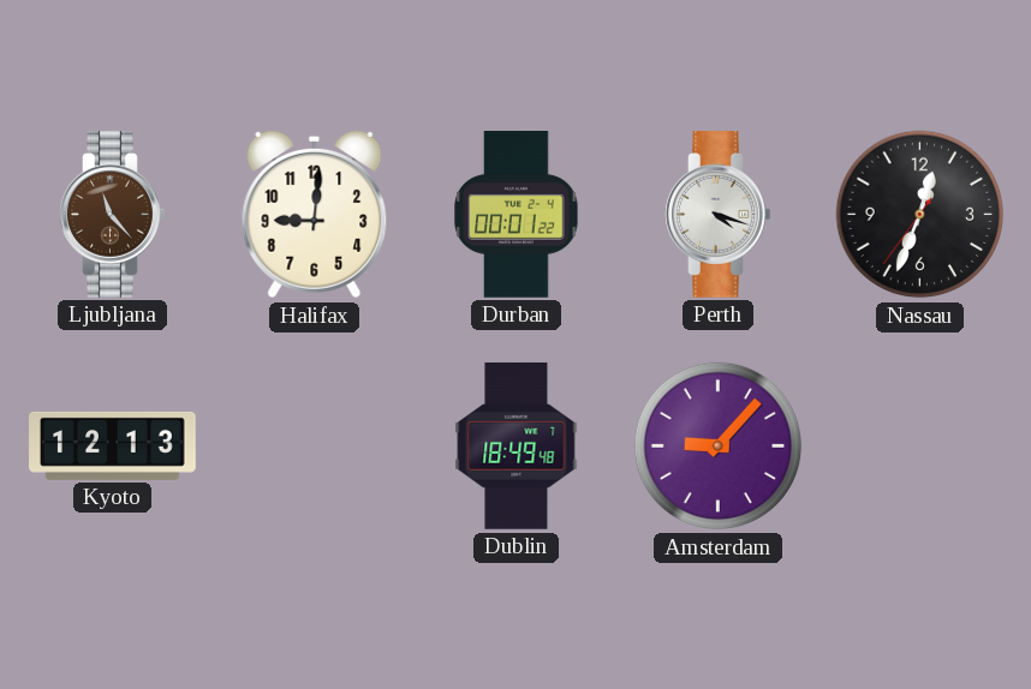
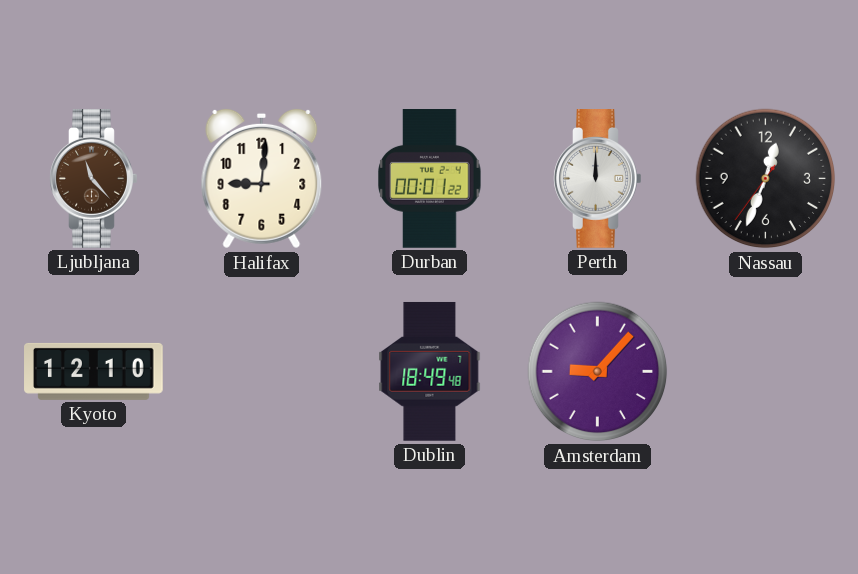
Perth: 4:18 -> 12:00 (598, 179)
Kyoto: 12:13 -> 12:10 (94, 371)
